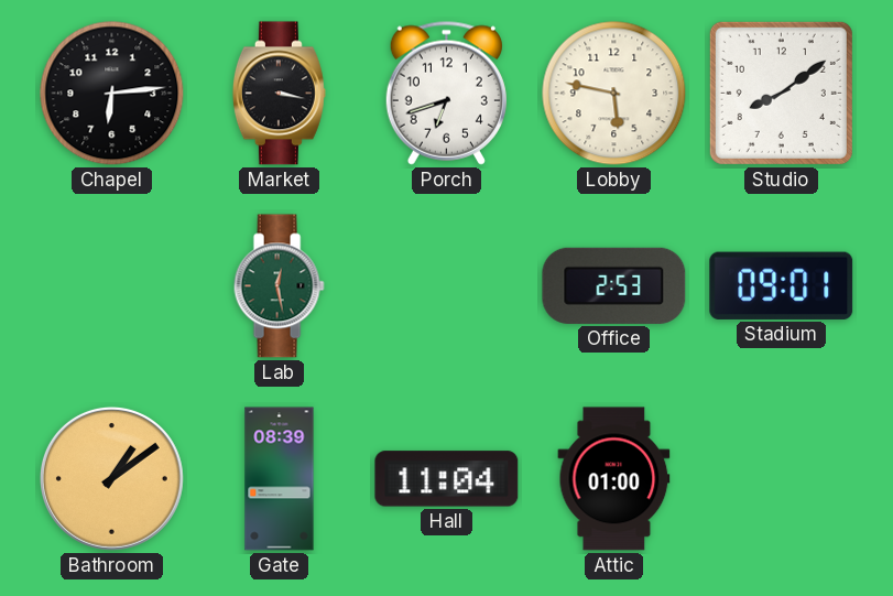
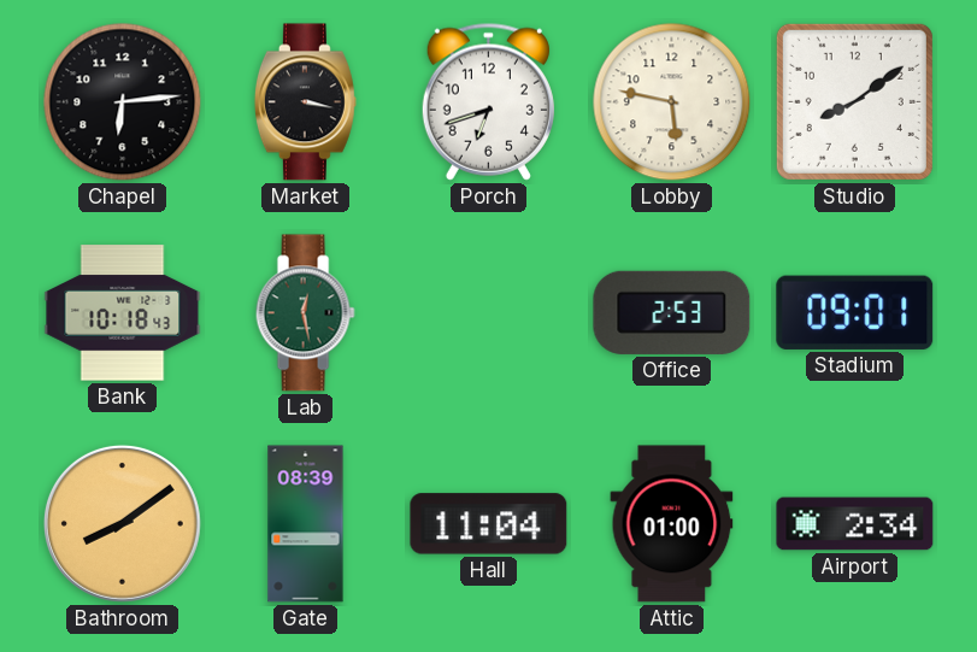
Bank: none -> 10:18 (123, 313)
Bathroom: 1:09 -> 8:09 (122, 523)
Airport: none -> 2:34 (855, 524)
